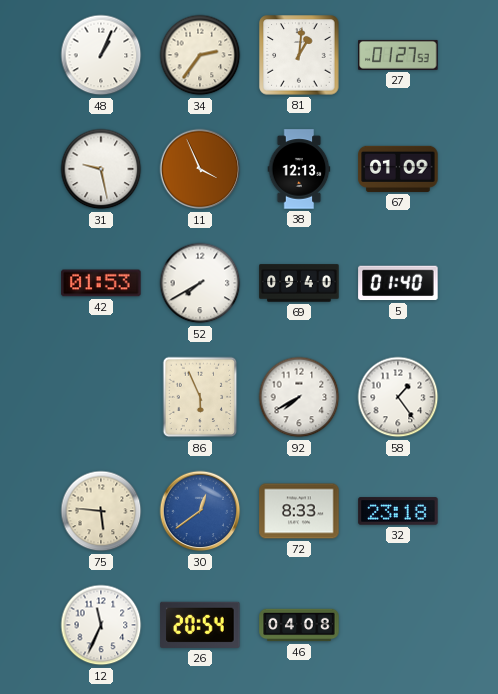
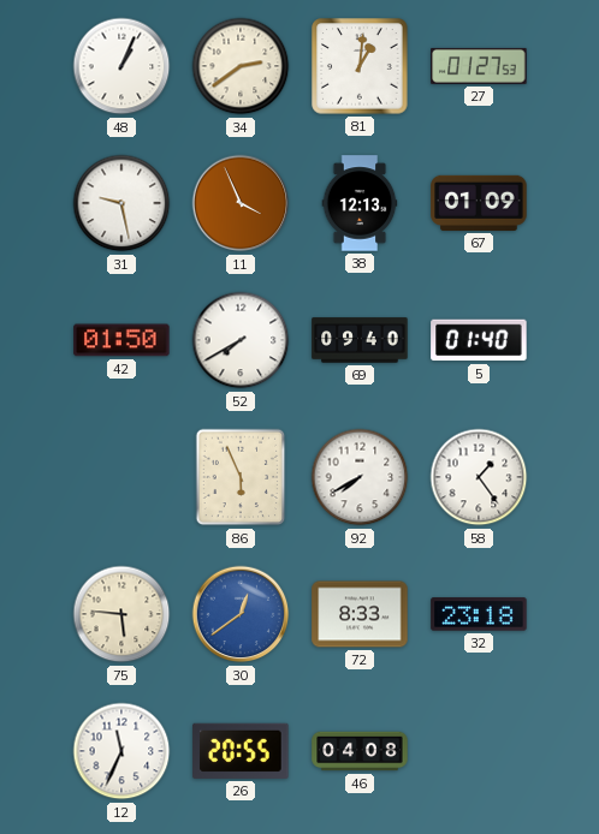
34: 2:36 -> 2:39 (241, 66)
42: 01:53 -> 01:50 (121, 340)
26: 20:54 -> 20:55 (241, 751)
